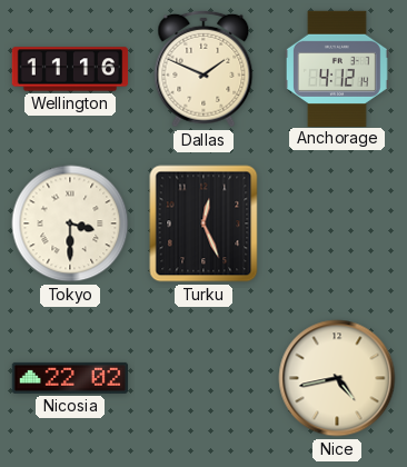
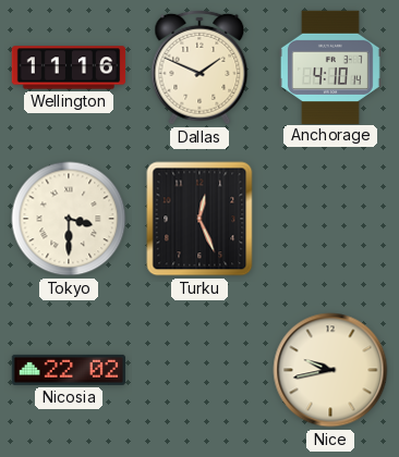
Anchorage: 4:12 -> 4:10 (330, 66)
Nice: 4:43 -> 9:43 (330, 370)
